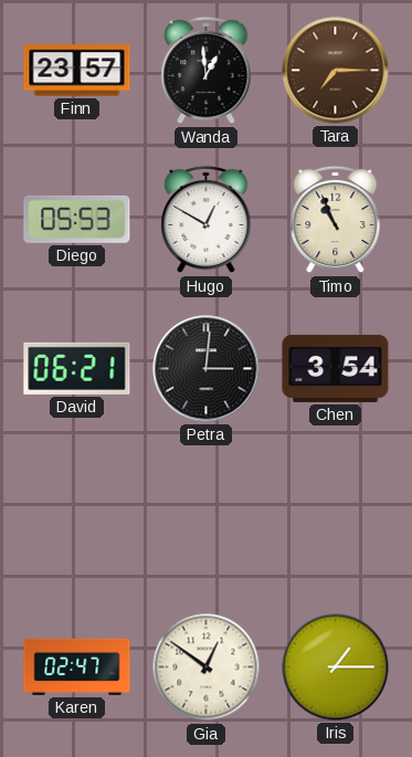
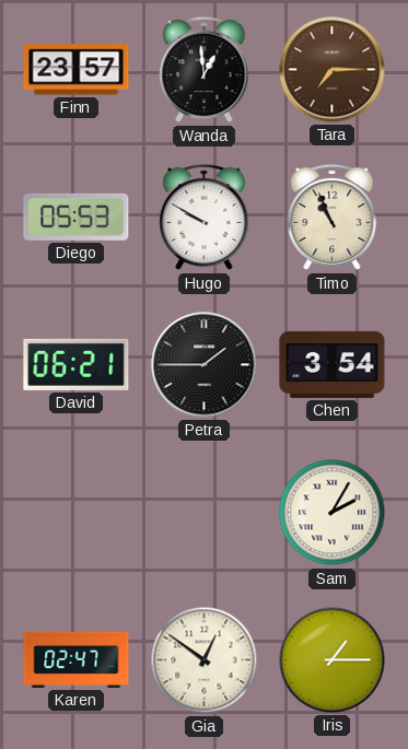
Hugo: 12:50 -> 9:50 (205, 218)
Petra: 3:01 -> 1:45 (205, 365)
Sam: none -> 2:05 (333, 513)
